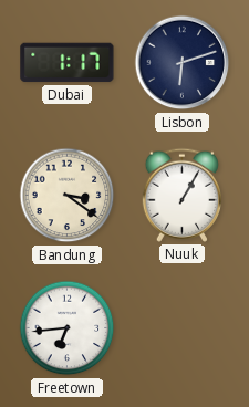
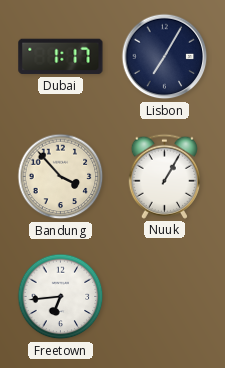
Lisbon: 6:12 -> 7:05 (165, 57)
Bandung: 3:21 -> 3:53 (61, 177)
